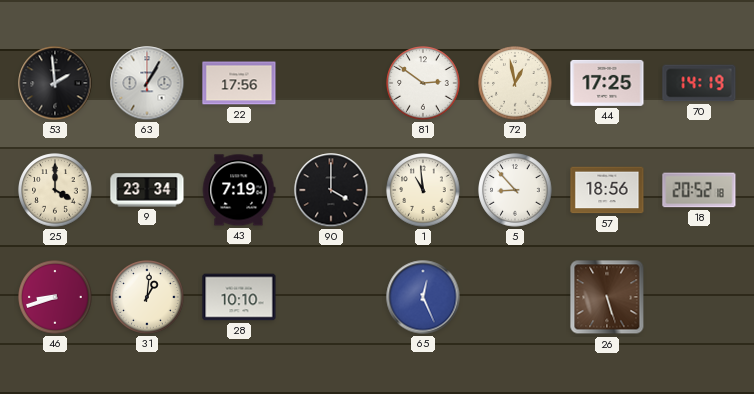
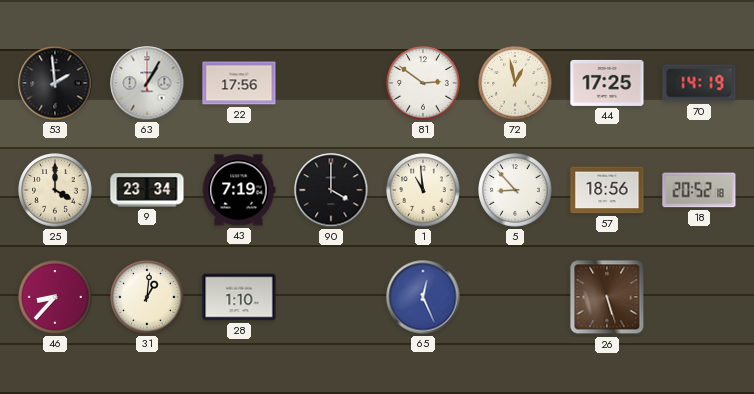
46: 8:42 -> 8:37 (55, 297)
28: 10:10 -> 1:10 (239, 297)
